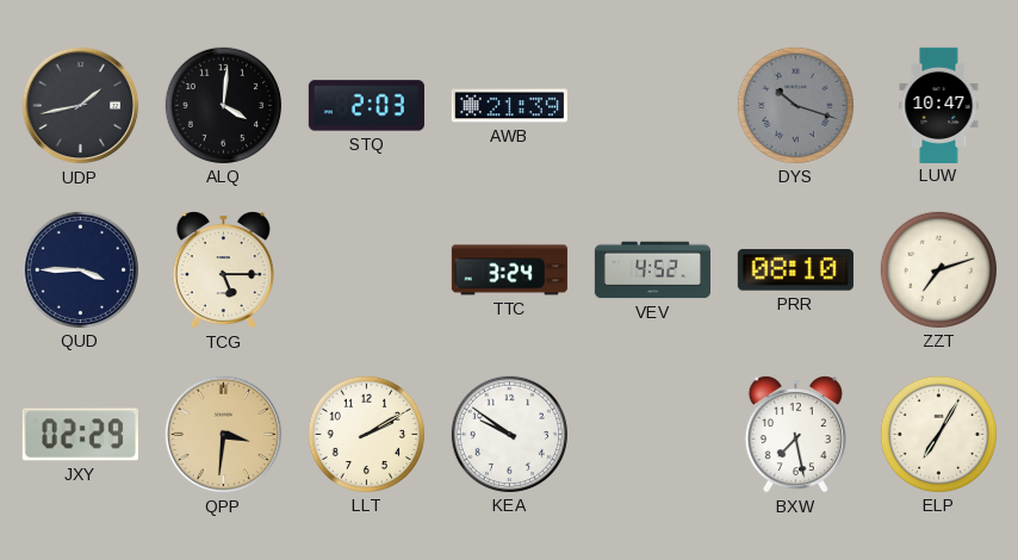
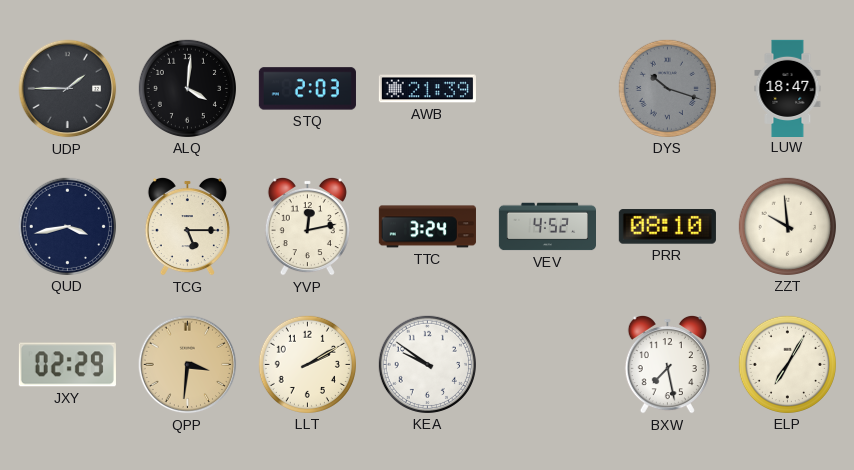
UDP: 1:43 -> 1:45 (68, 89)
LUW: 10:47 -> 18:47 (788, 88)
QUD: 3:45 -> 3:43 (67, 226)
YVP: none -> 12:13 (307, 226)
ZZT: 7:12 -> 9:59 (787, 226)
